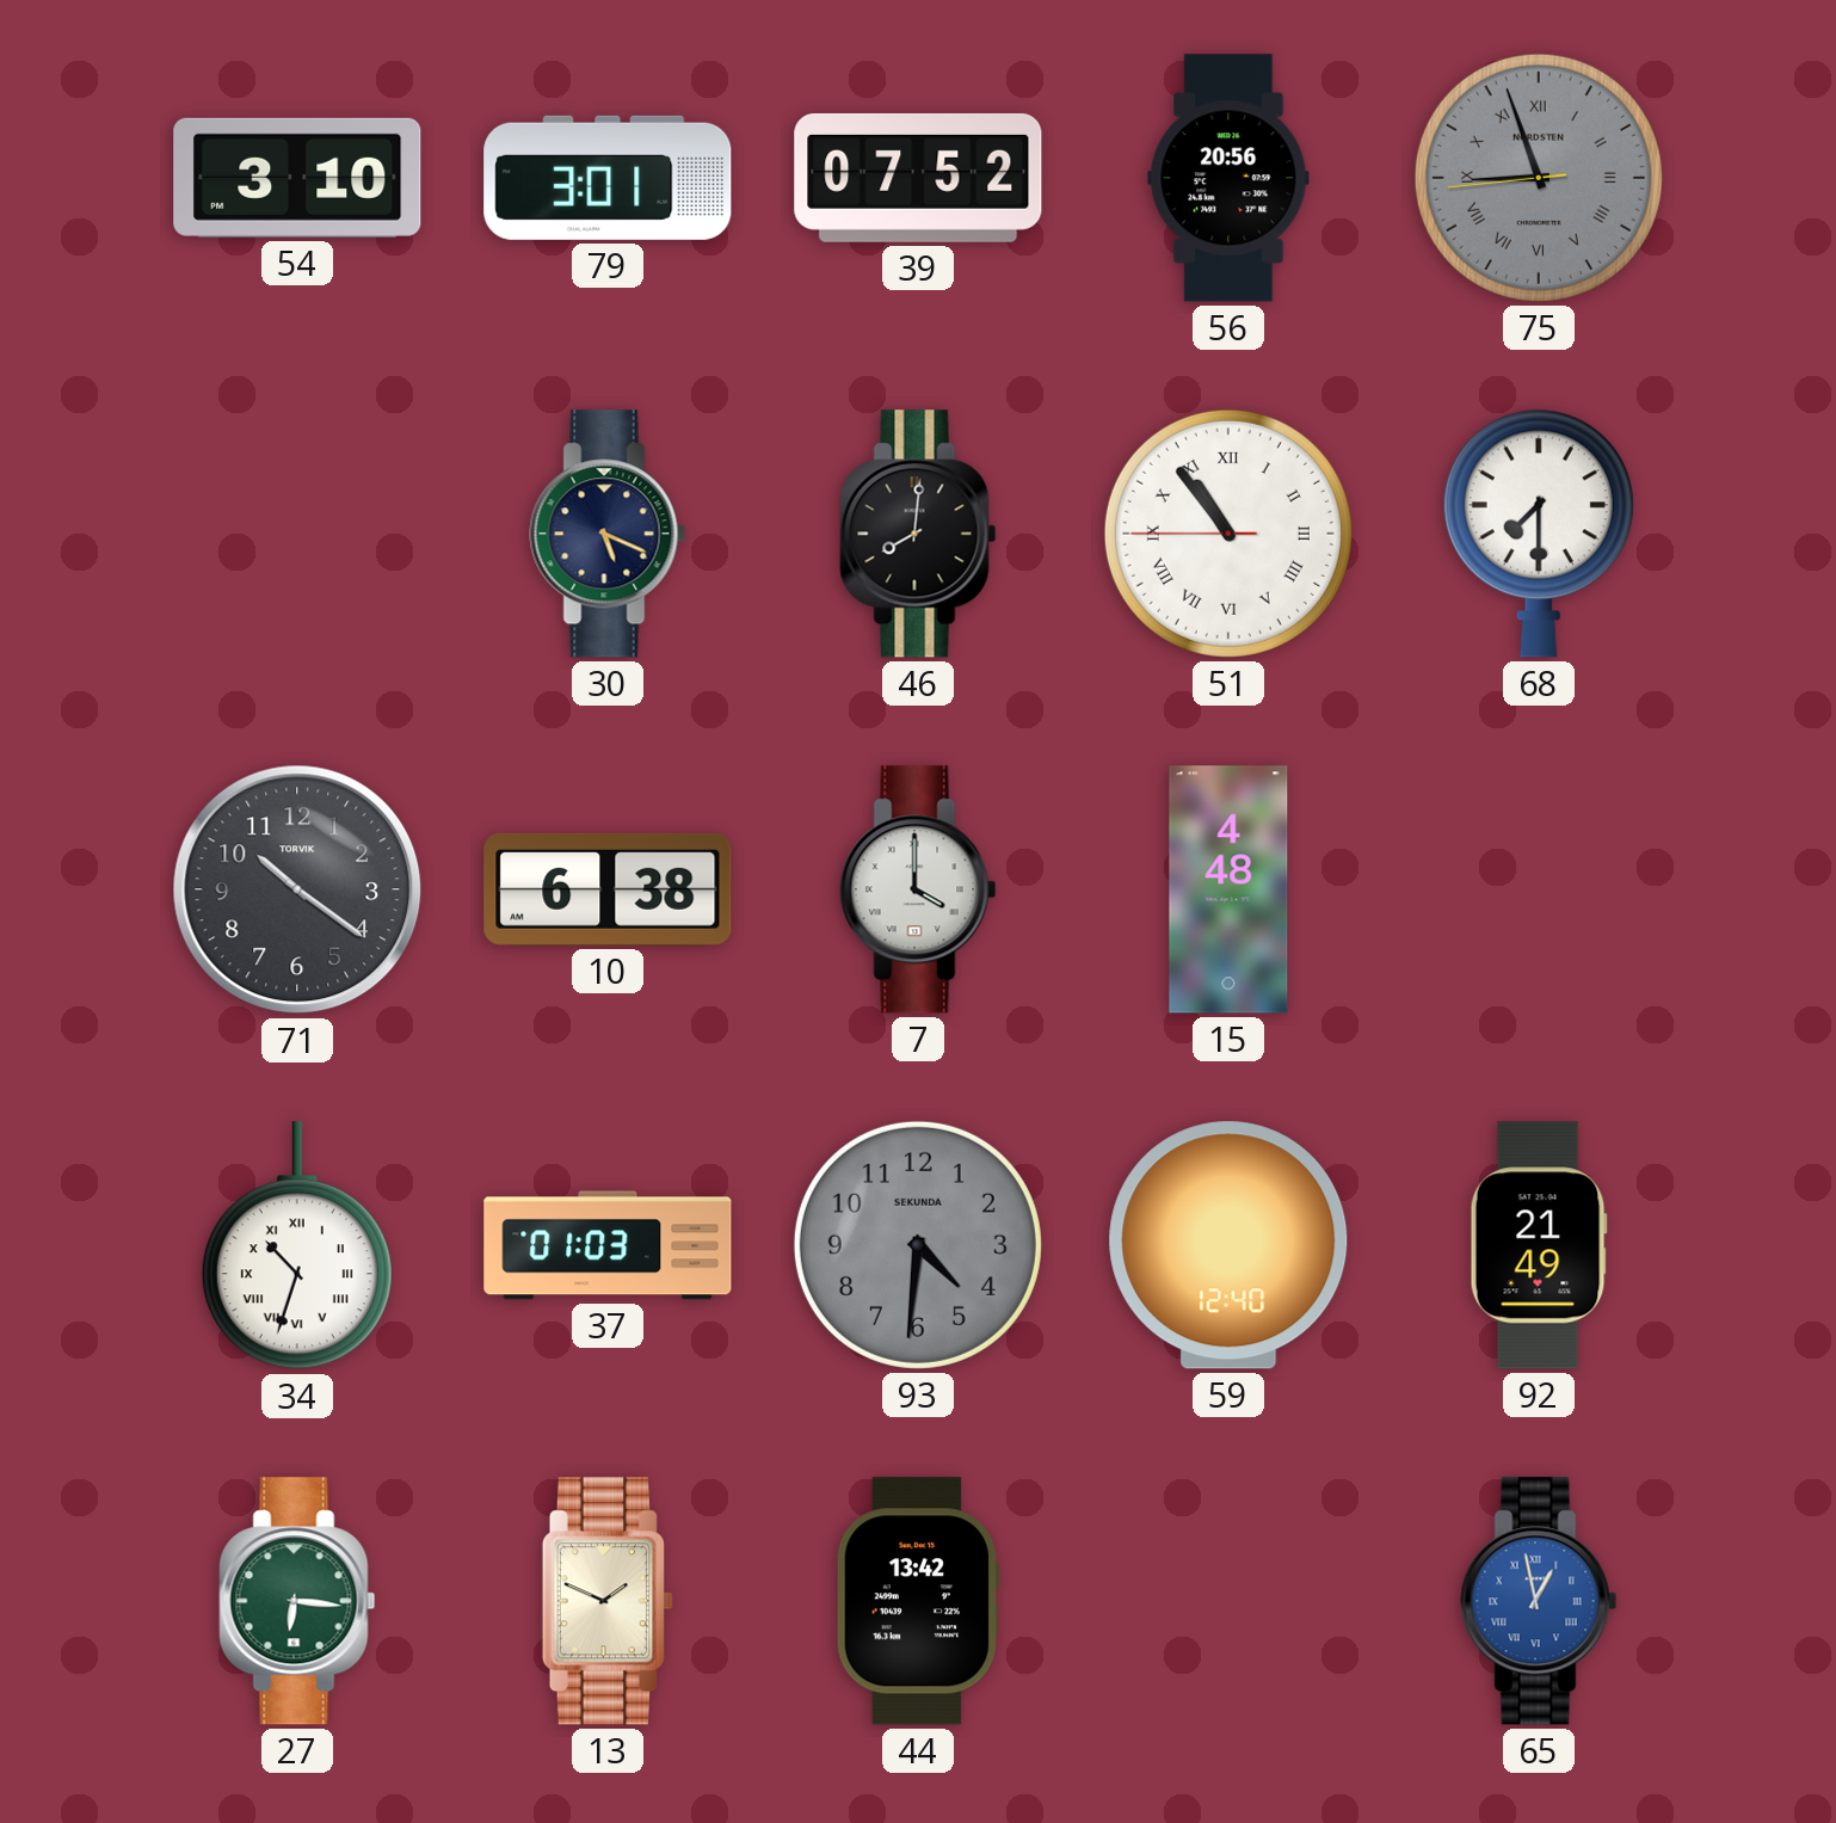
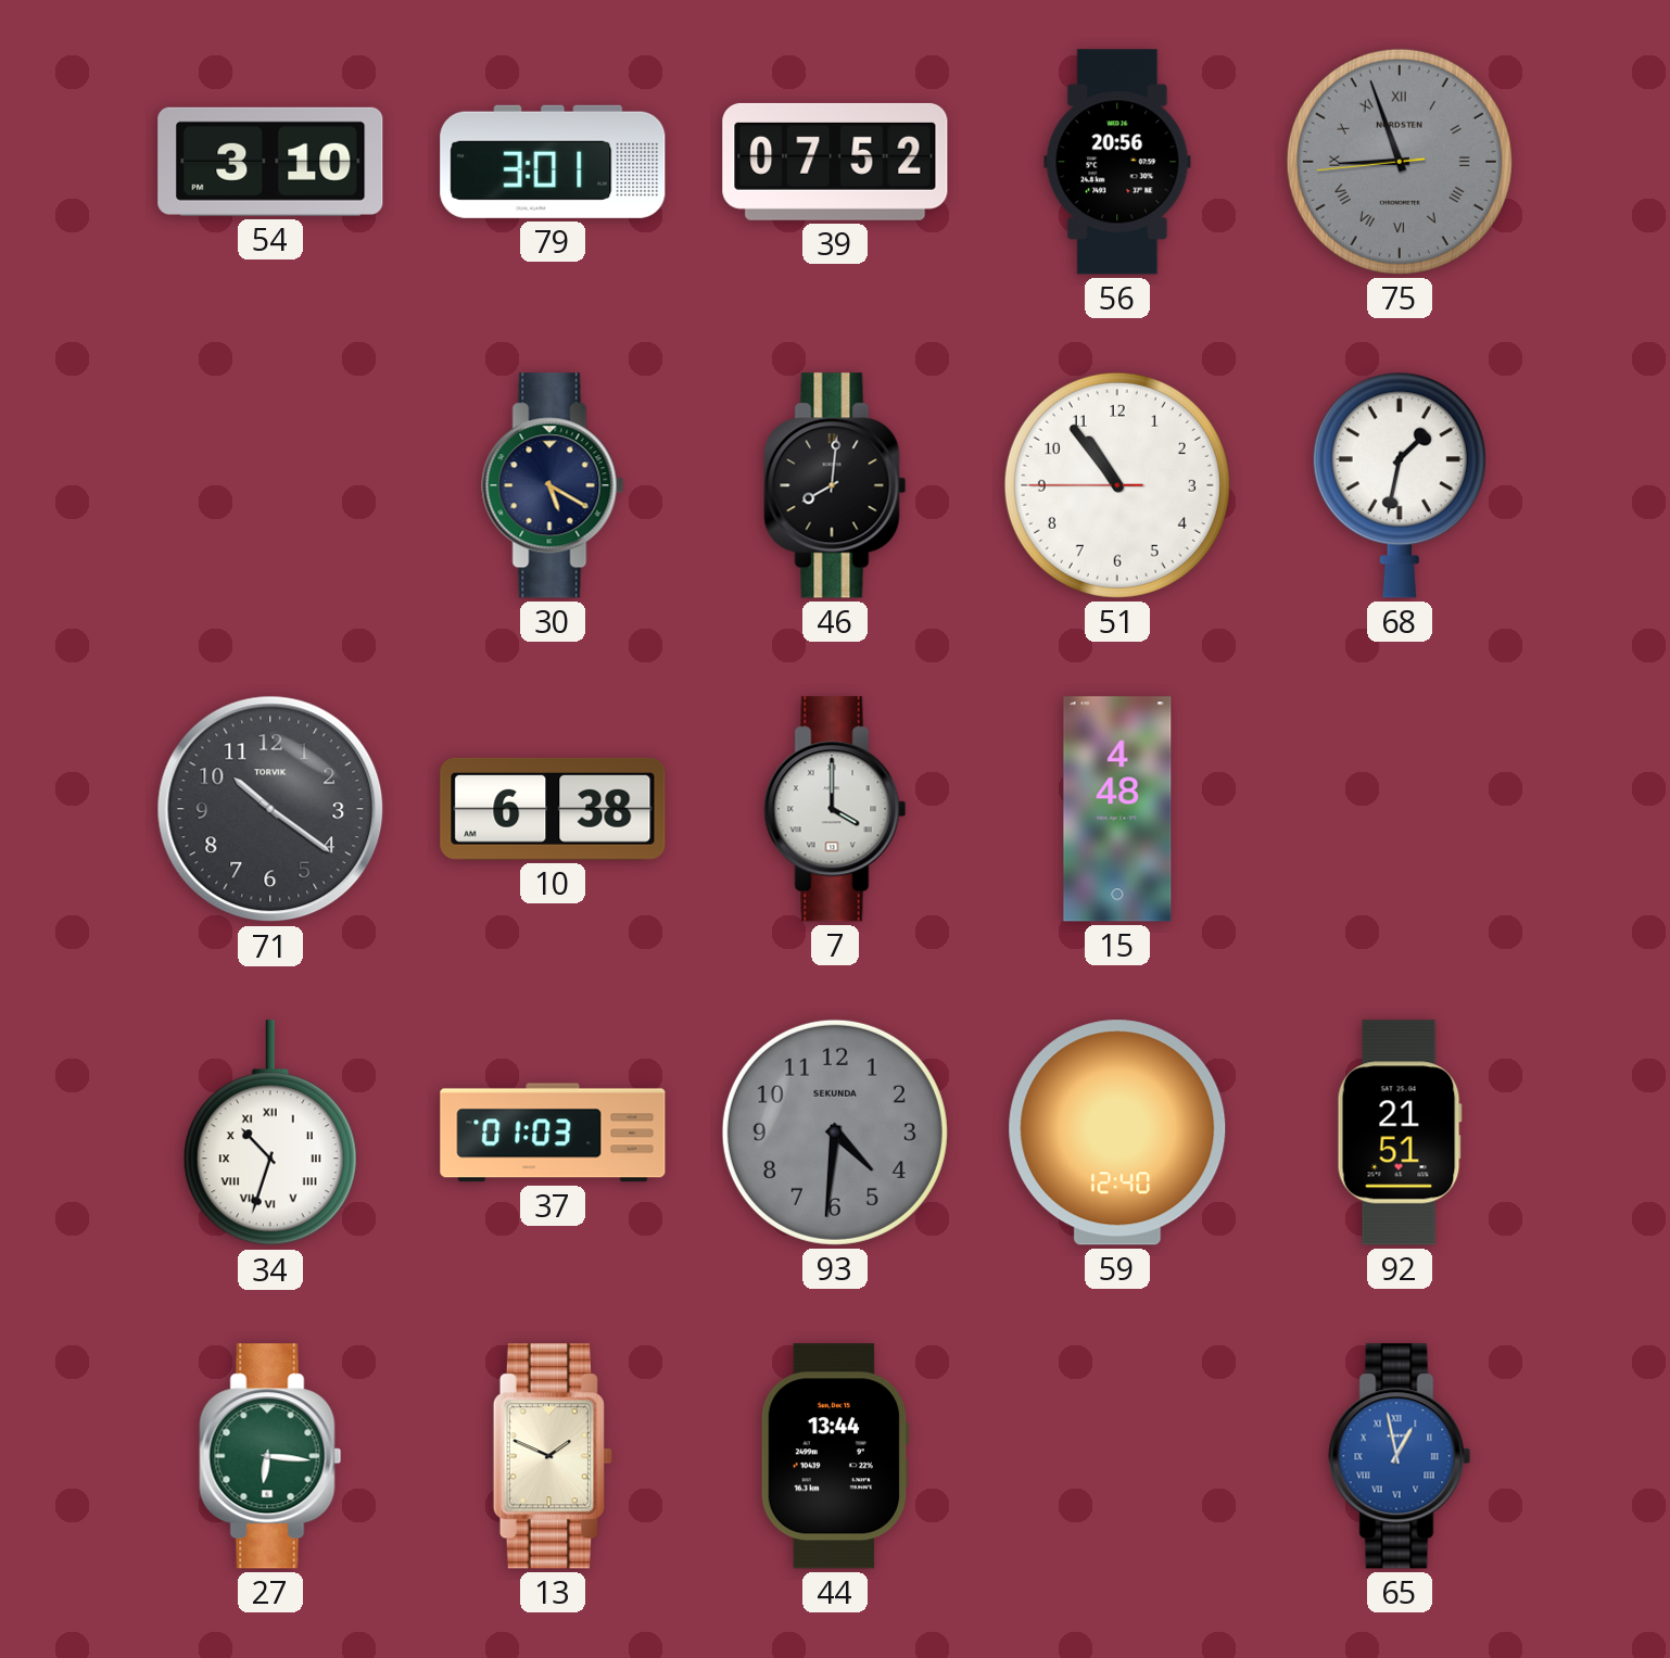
30: 5:19 -> 5:20 (553, 485)
51 numerals: Roman -> Arabic (1117, 485)
68: 7:30 -> 1:32 (1400, 485)
92: 21:49 -> 21:51 (1400, 1132)
44: 13:42 -> 13:44 (835, 1456)
